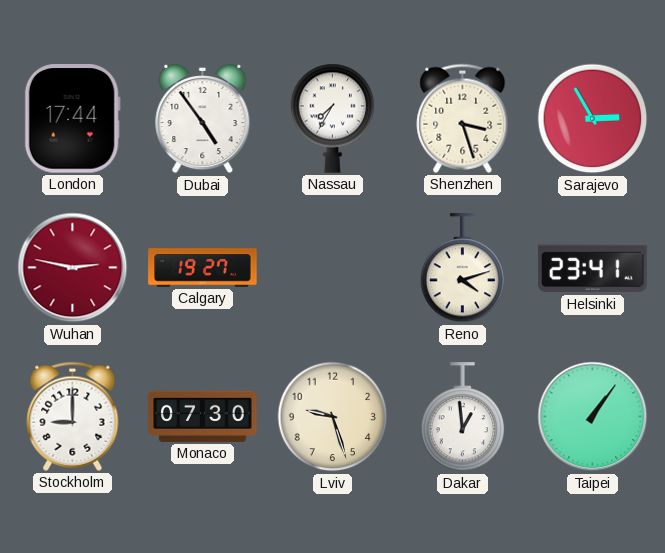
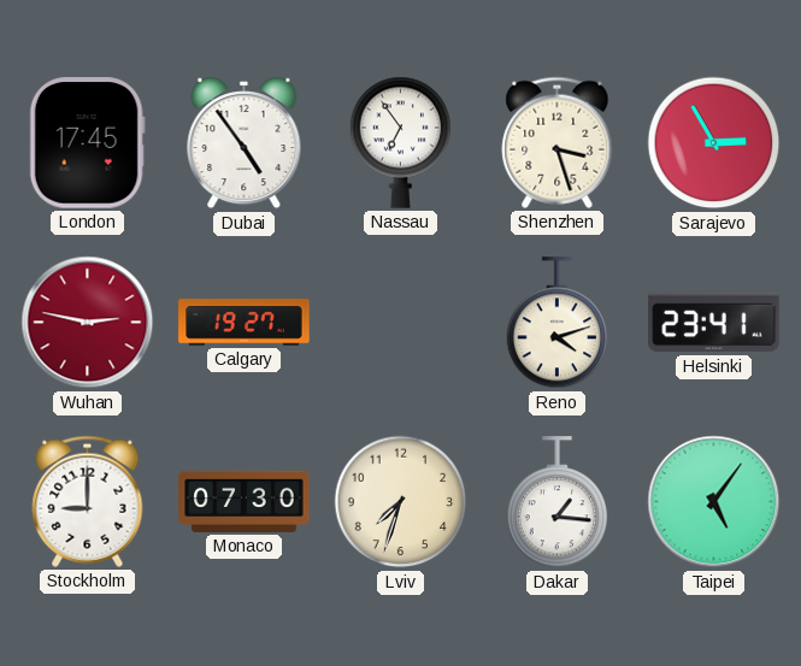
London: 17:44 -> 17:45 (87, 143)
Nassau: 7:35 -> 6:54 (401, 142)
Lviv: 9:27 -> 7:33 (401, 502)
Dakar: 12:59 -> 1:16 (558, 502)
Taipei: 1:06 -> 5:06 (714, 502)
